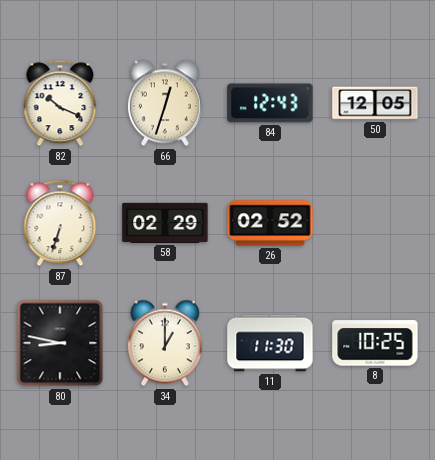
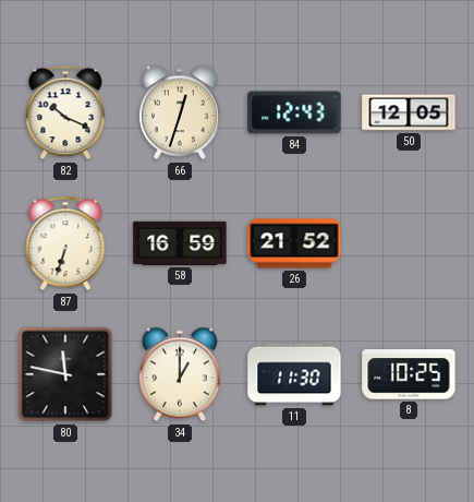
58: 02:29 -> 16:59 (180, 243)
26: 02:52 -> 21:52 (294, 243)
80: 8:47 -> 11:47 (65, 374)
